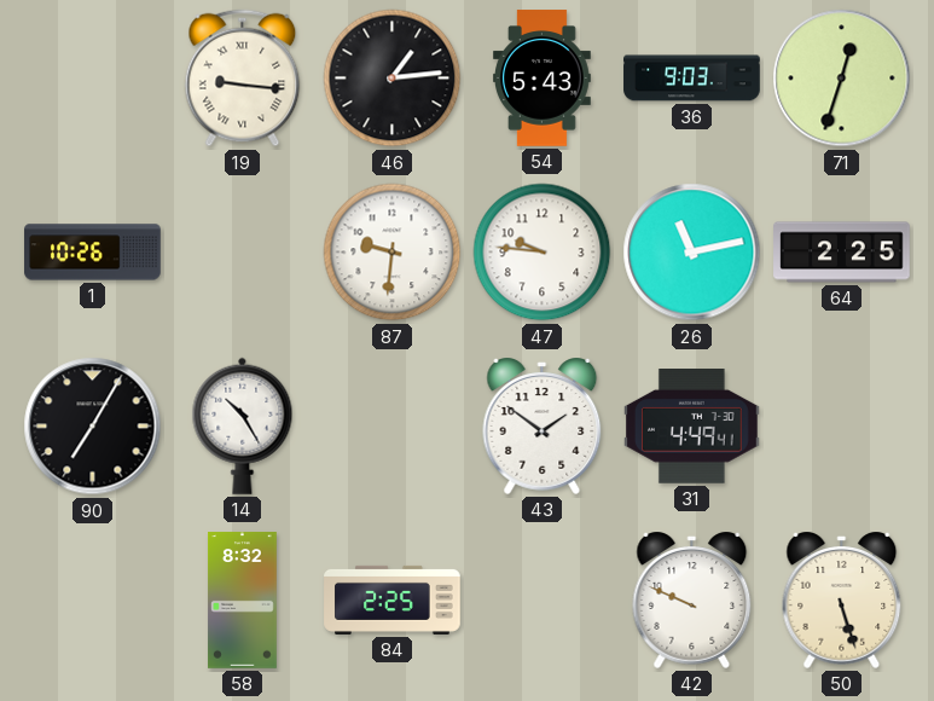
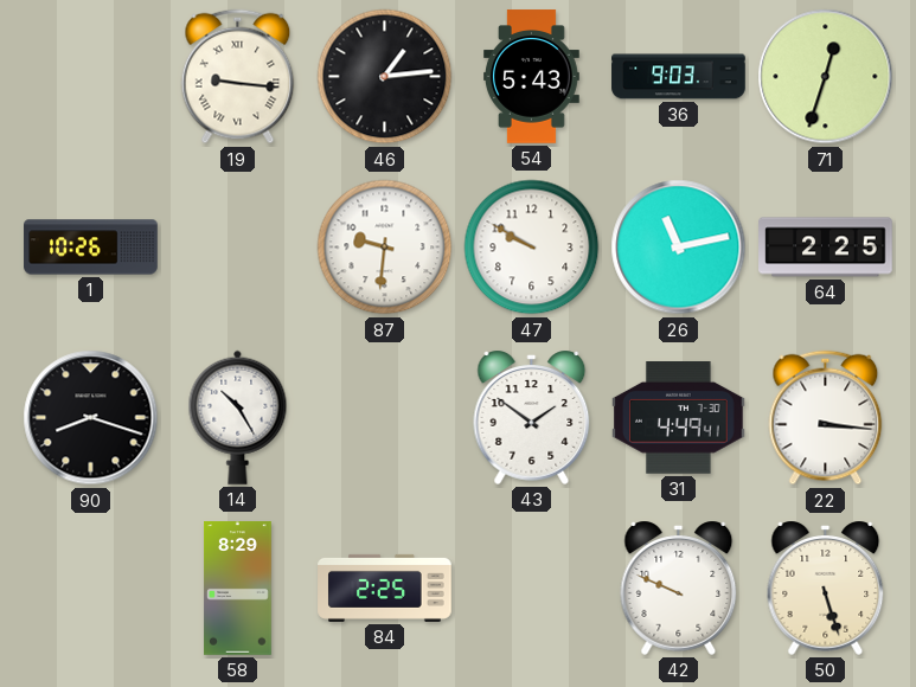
47: 9:46 -> 9:50 (532, 248)
90: 7:05 -> 8:18 (91, 418)
22: none -> 3:16 (826, 418)
58: 8:32 -> 8:29 (238, 589)
